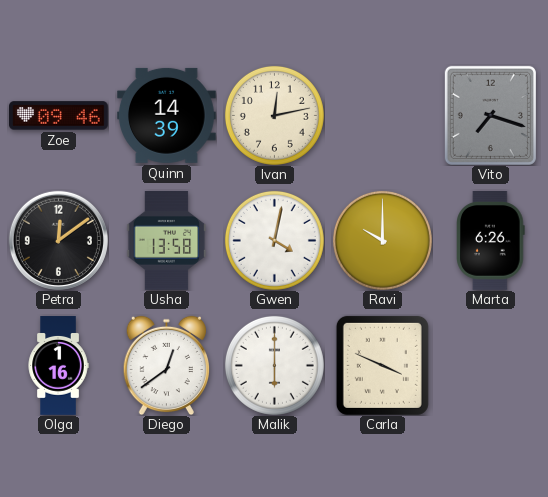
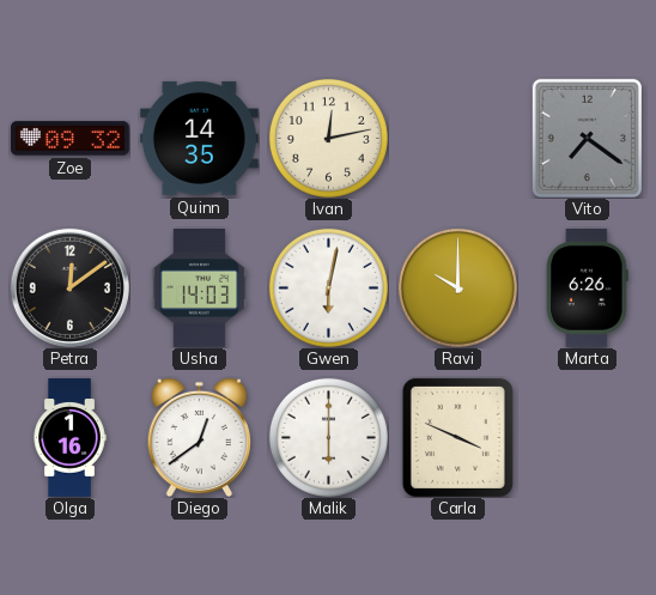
Zoe: 09:46 -> 09:32 (71, 139)
Quinn: 14:39 -> 14:35 (200, 138)
Vito: 7:18 -> 7:21 (587, 138)
Usha: 13:58 -> 14:03 (200, 289)
Gwen: 4:02 -> 6:02 (328, 287)
